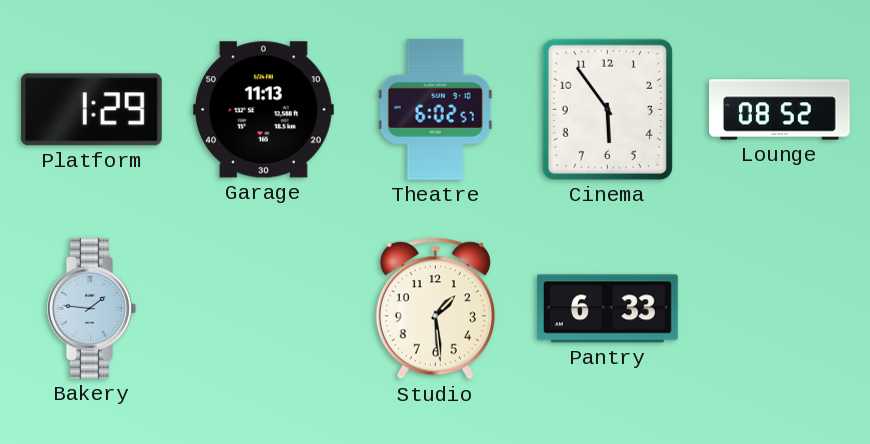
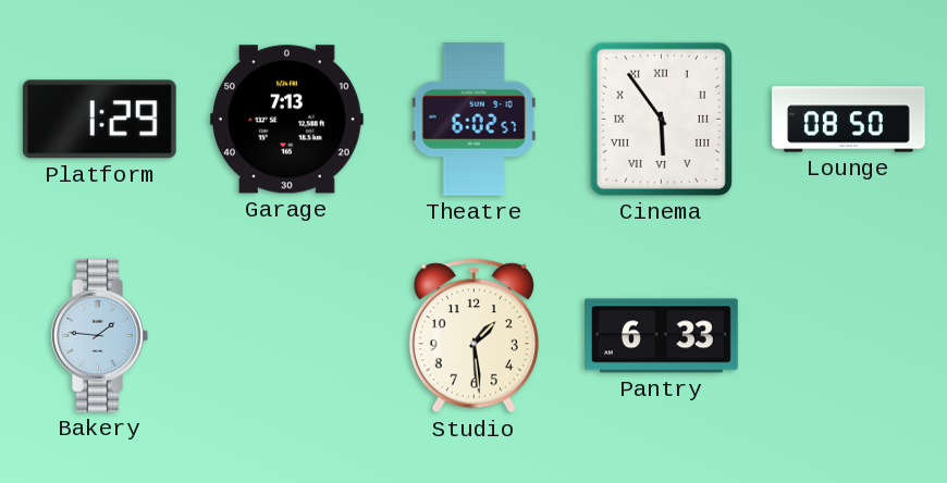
Garage: 11:13 -> 7:13 (286, 120)
Cinema numerals: Arabic -> Roman (661, 119)
Lounge: 08:52 -> 08:50 (849, 120)
